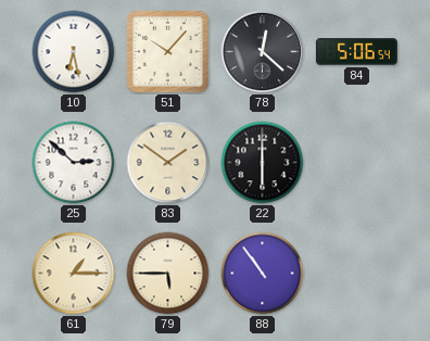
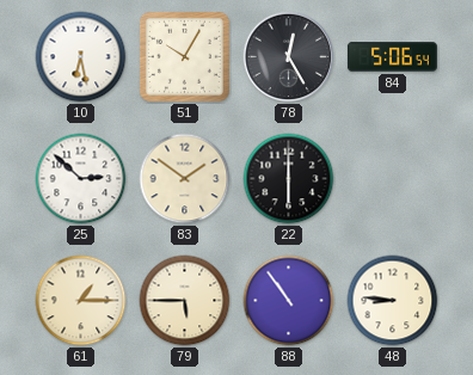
51: 10:07 -> 10:05 (184, 56)
78: 12:22 -> 12:25 (289, 57)
48: none -> 8:46 (393, 301)
